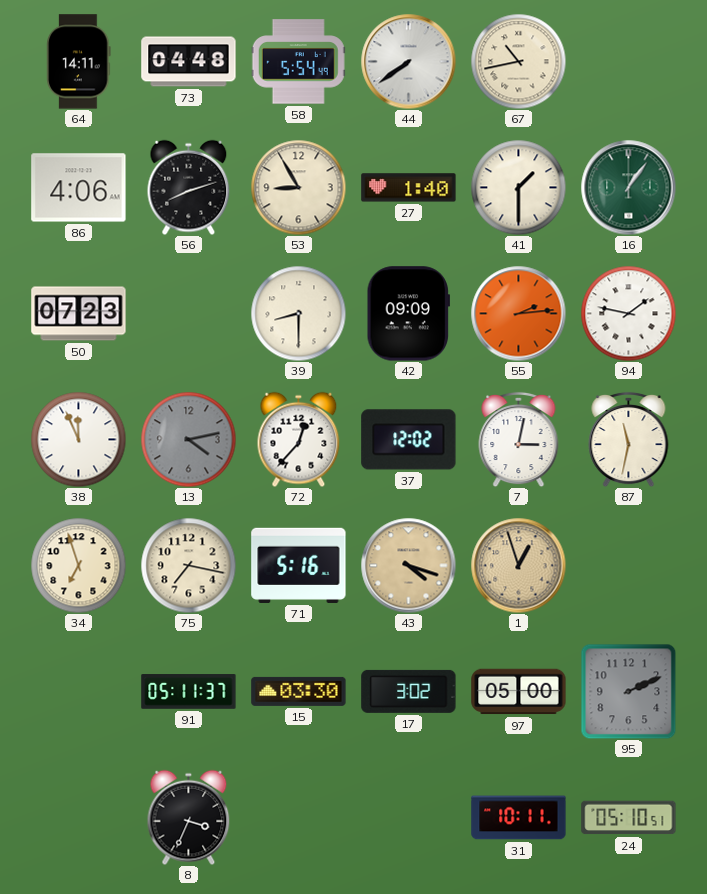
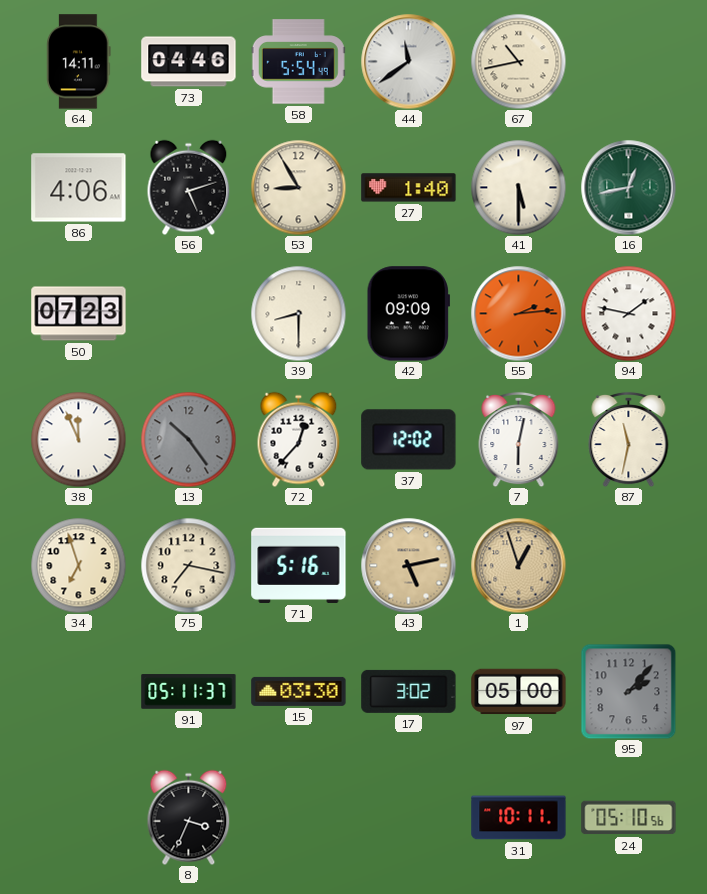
73: 04:48 -> 04:46 (189, 62)
44: 7:39 -> 11:39 (408, 61)
56: 8:12 -> 5:12 (189, 187)
41: 1:30 -> 5:30 (518, 187)
16: 1:06 -> 12:43 (628, 187)
13: 4:13 -> 10:24 (188, 439)
7: 3:02 -> 6:02 (519, 439)
43: 4:18 -> 5:13 (408, 565)
95: 2:11 -> 2:07 (628, 691)
24: 05:10:51 -> 05:10:56 (629, 818)
